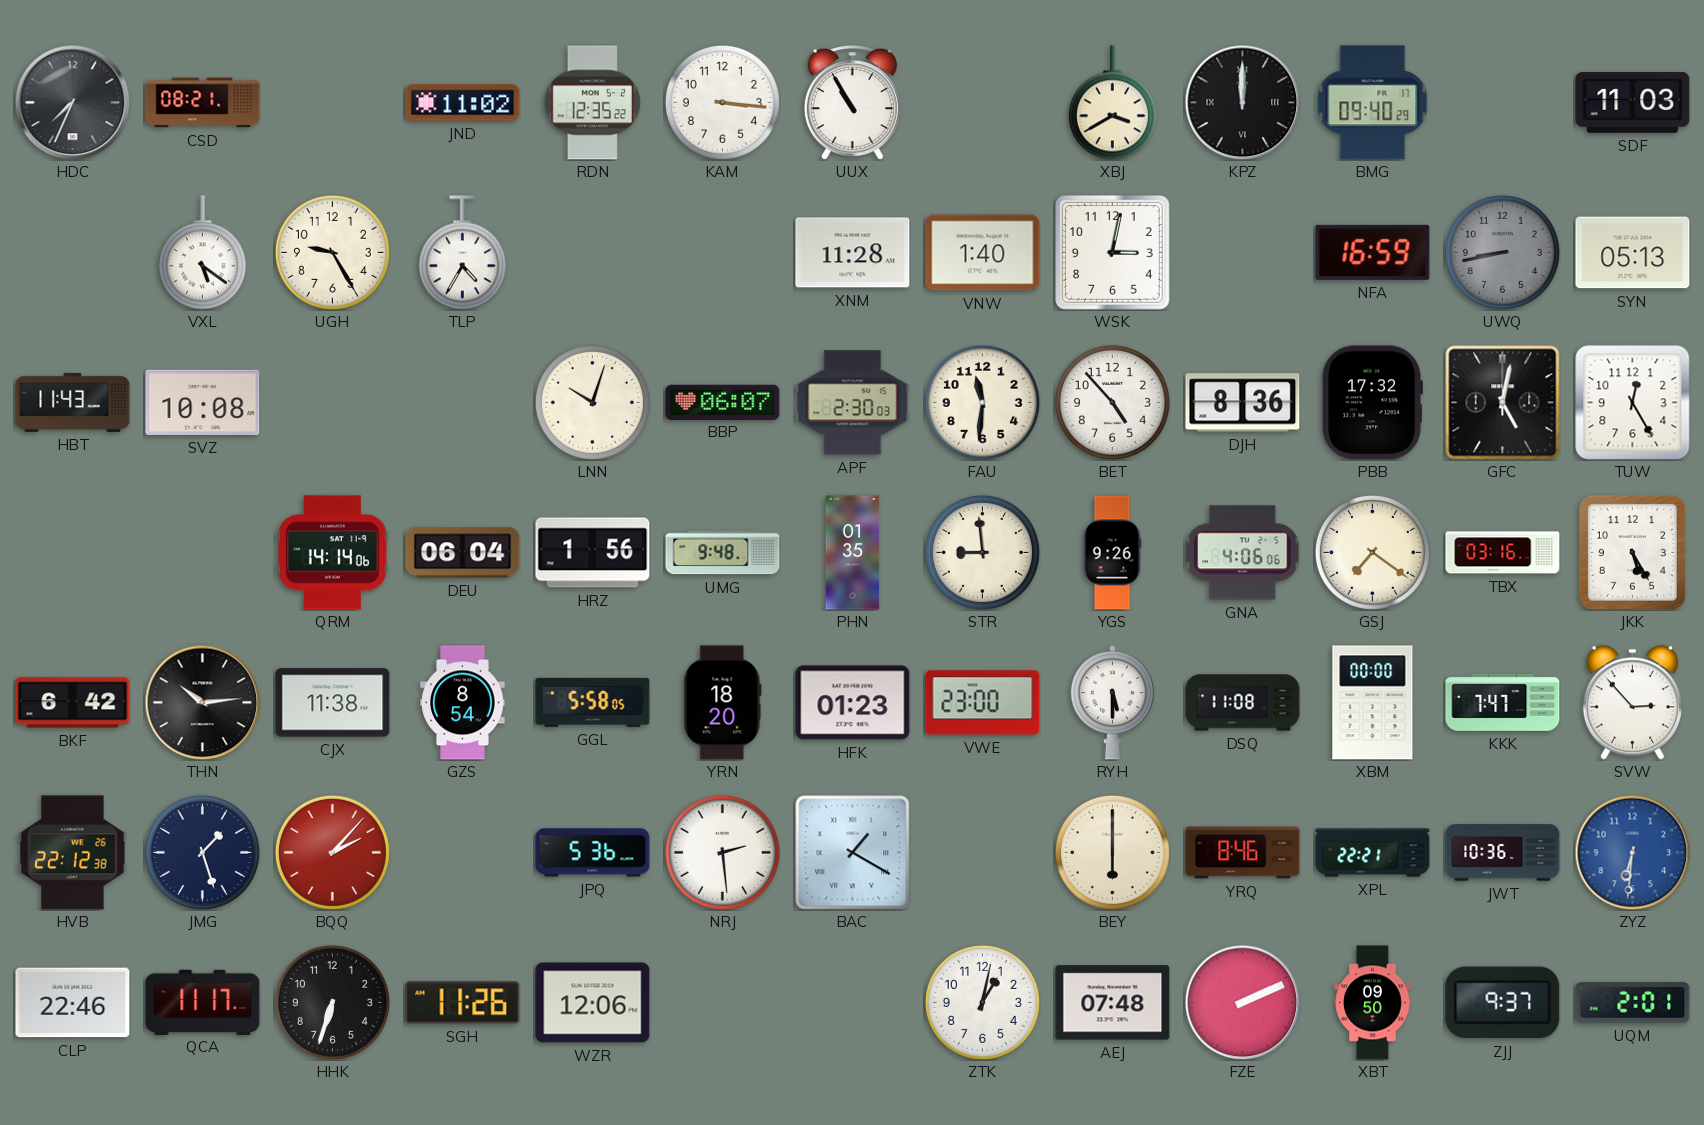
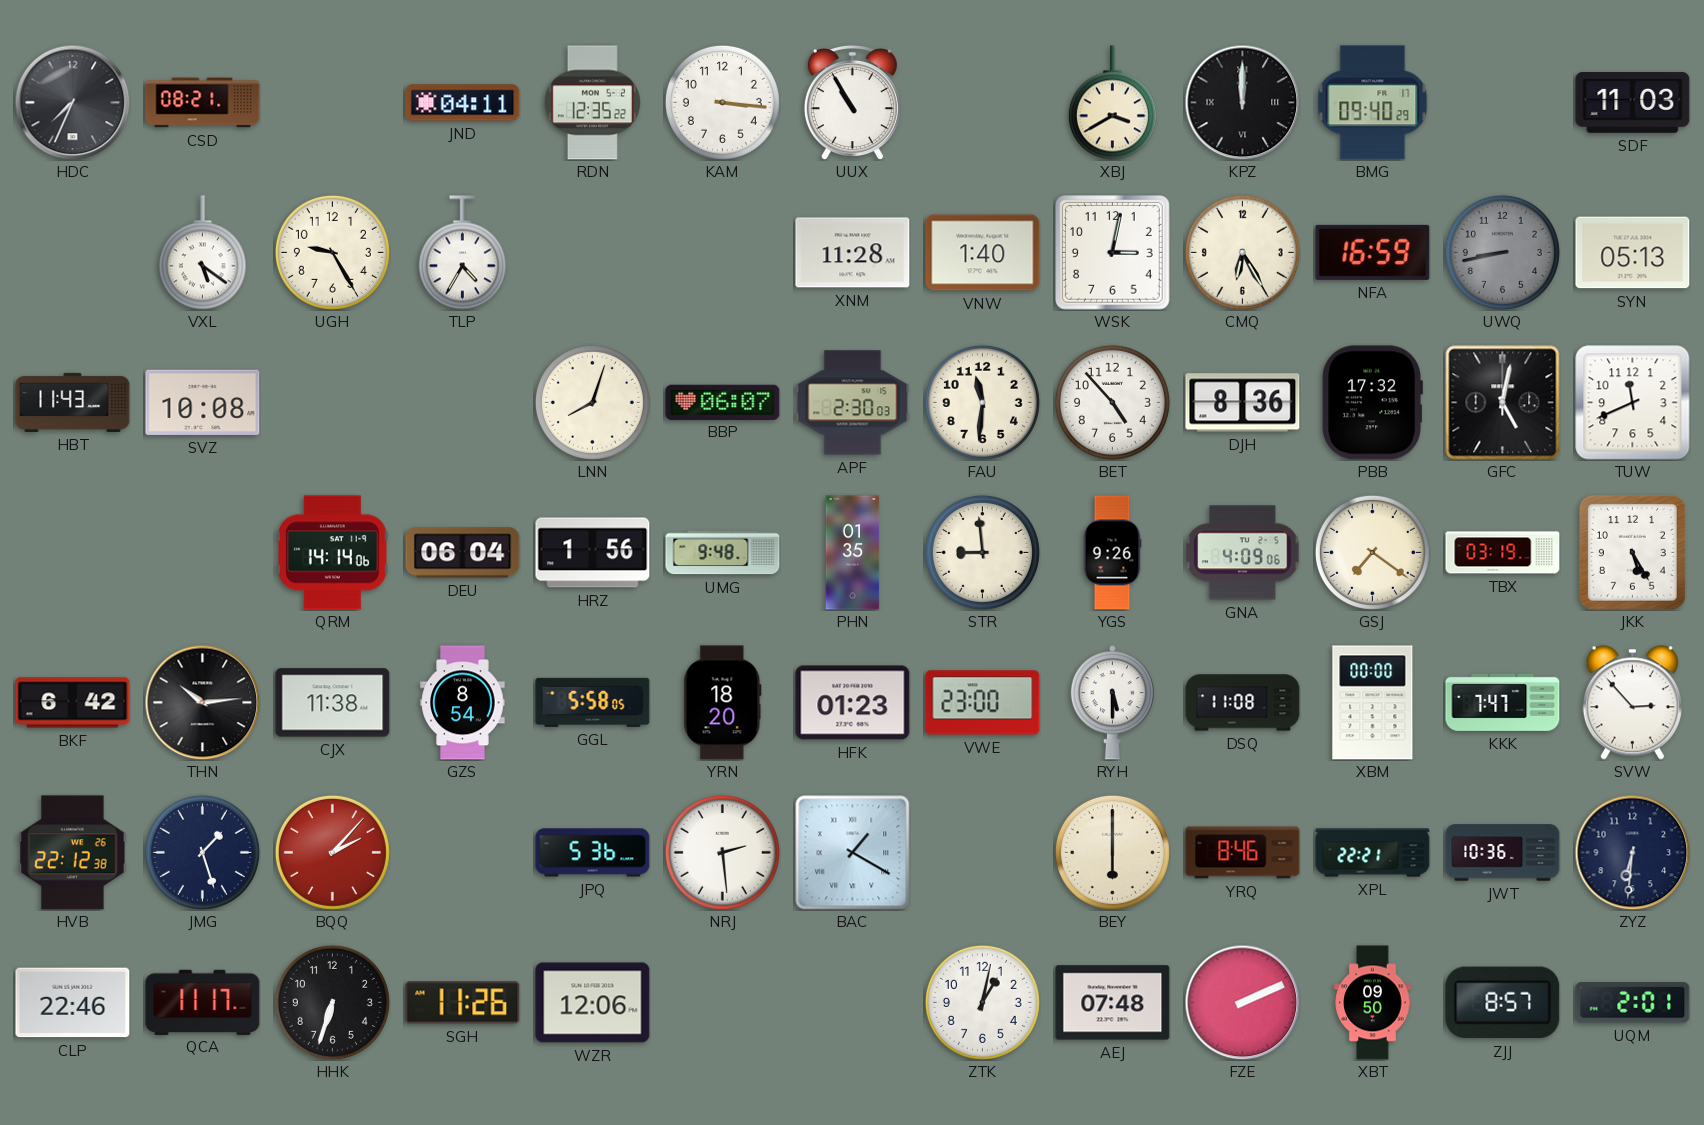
JND: 11:02 -> 04:11 (463, 103)
CMQ: none -> 6:25 (1242, 252)
LNN: 10:03 -> 8:03 (592, 402)
TUW: 12:25 -> 11:41 (1633, 403)
GNA: 4:06 -> 4:09 (1243, 553)
TBX: 03:16 -> 03:19 (1503, 553)
ZYZ dial: blue -> navy (1632, 852)
ZJJ: 9:37 -> 8:57 (1503, 1003)
